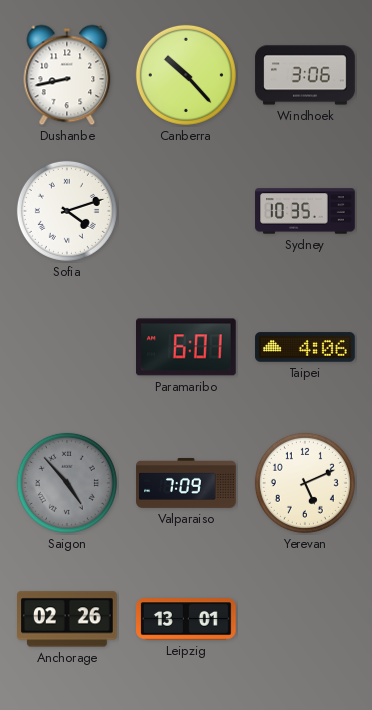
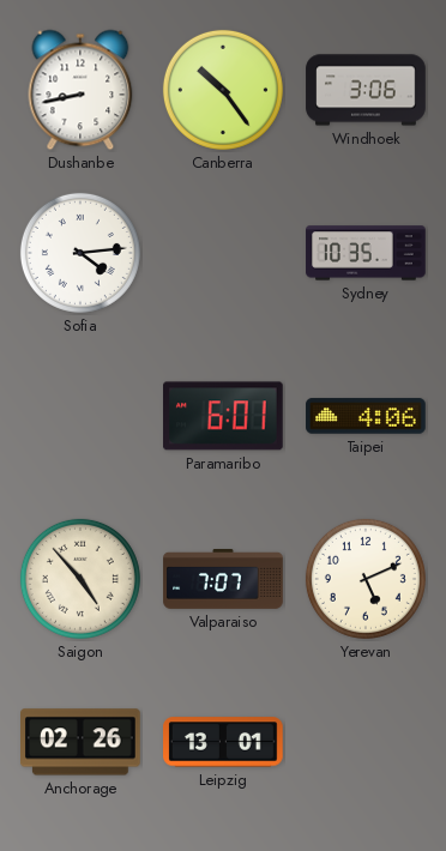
Canberra: 10:23 -> 10:24 (223, 90)
Sofia: 4:12 -> 4:14 (80, 253)
Saigon dial: grey -> cream (80, 579)
Valparaiso: 7:09 -> 7:07 (223, 580)
